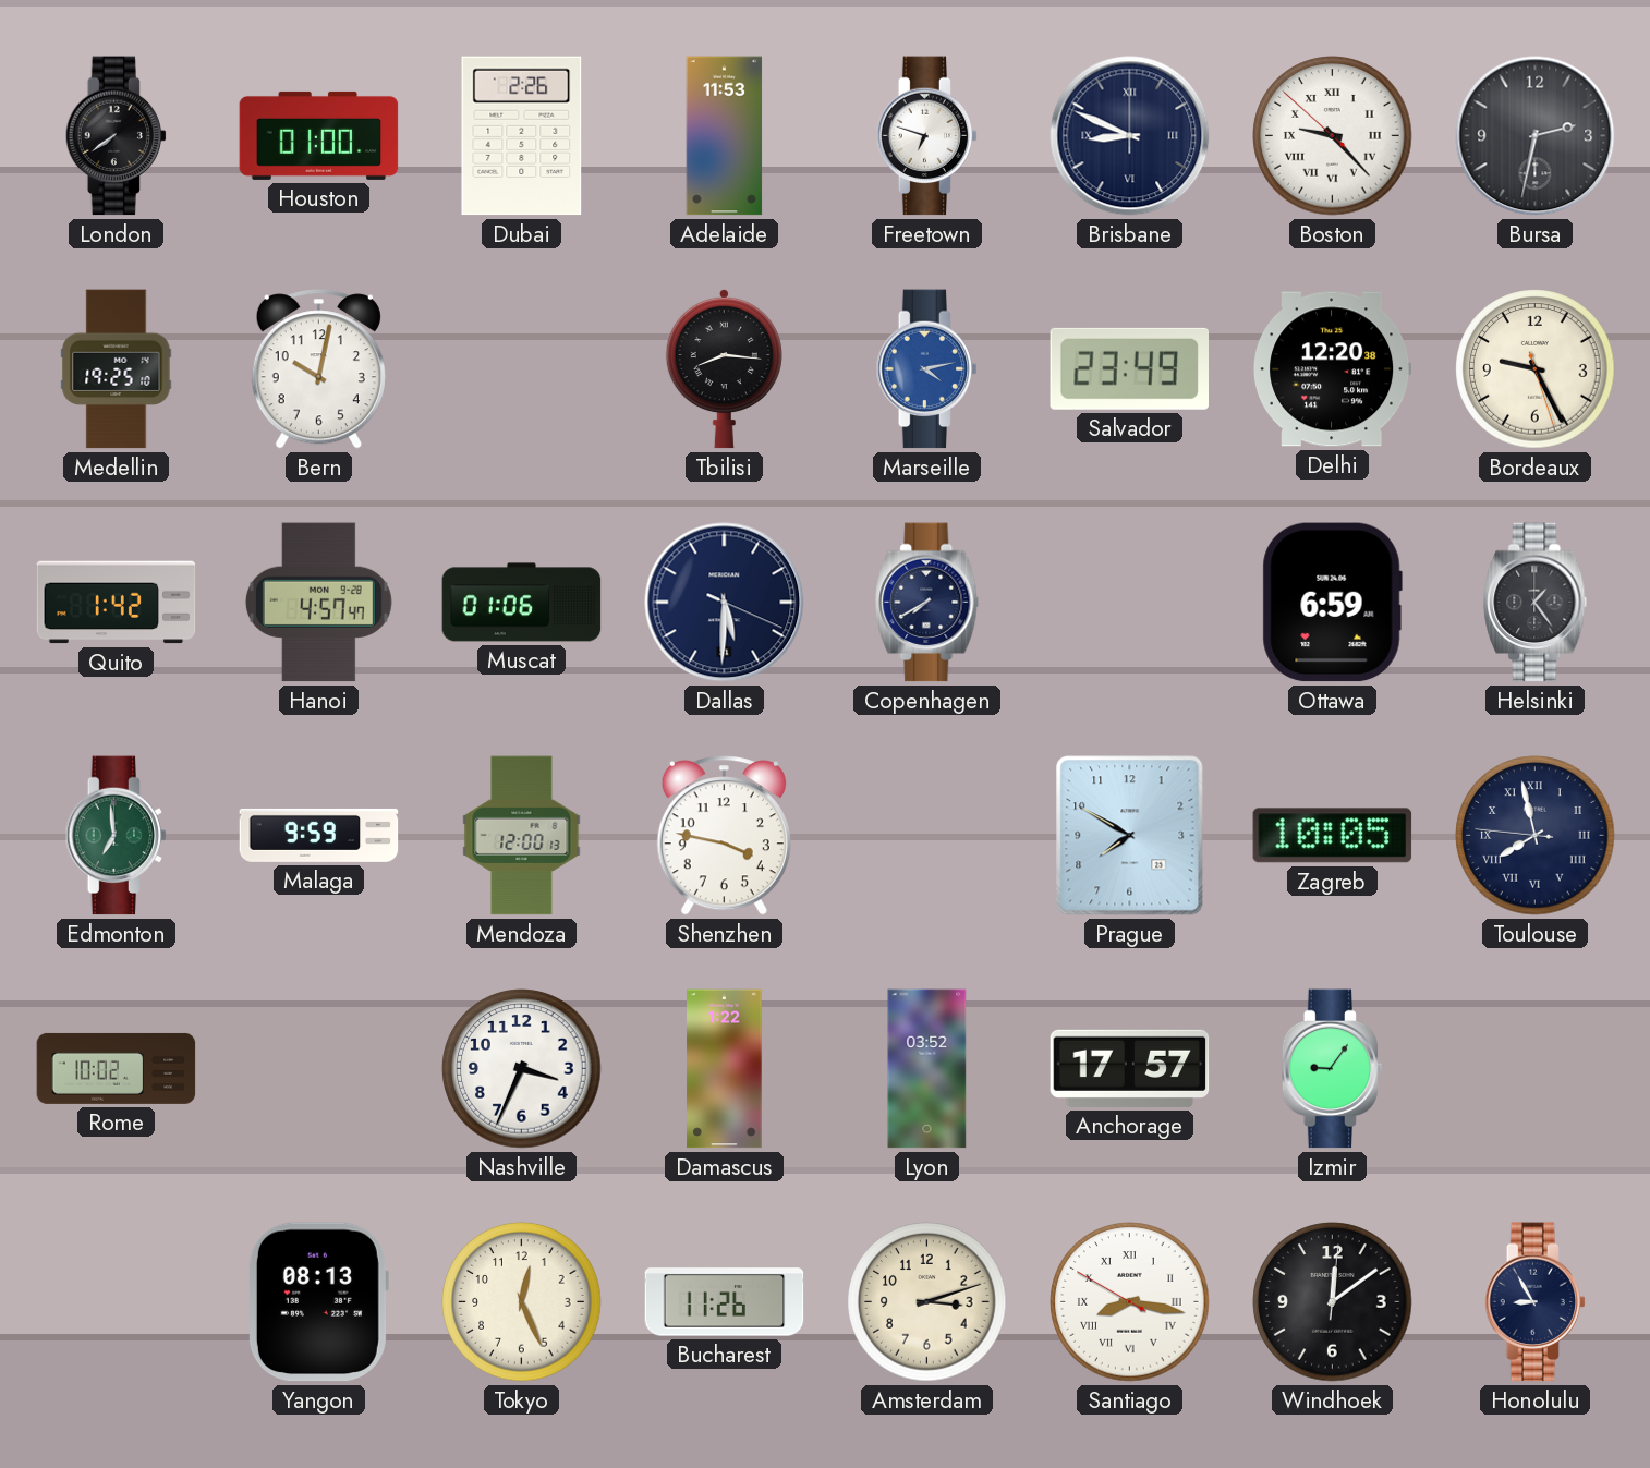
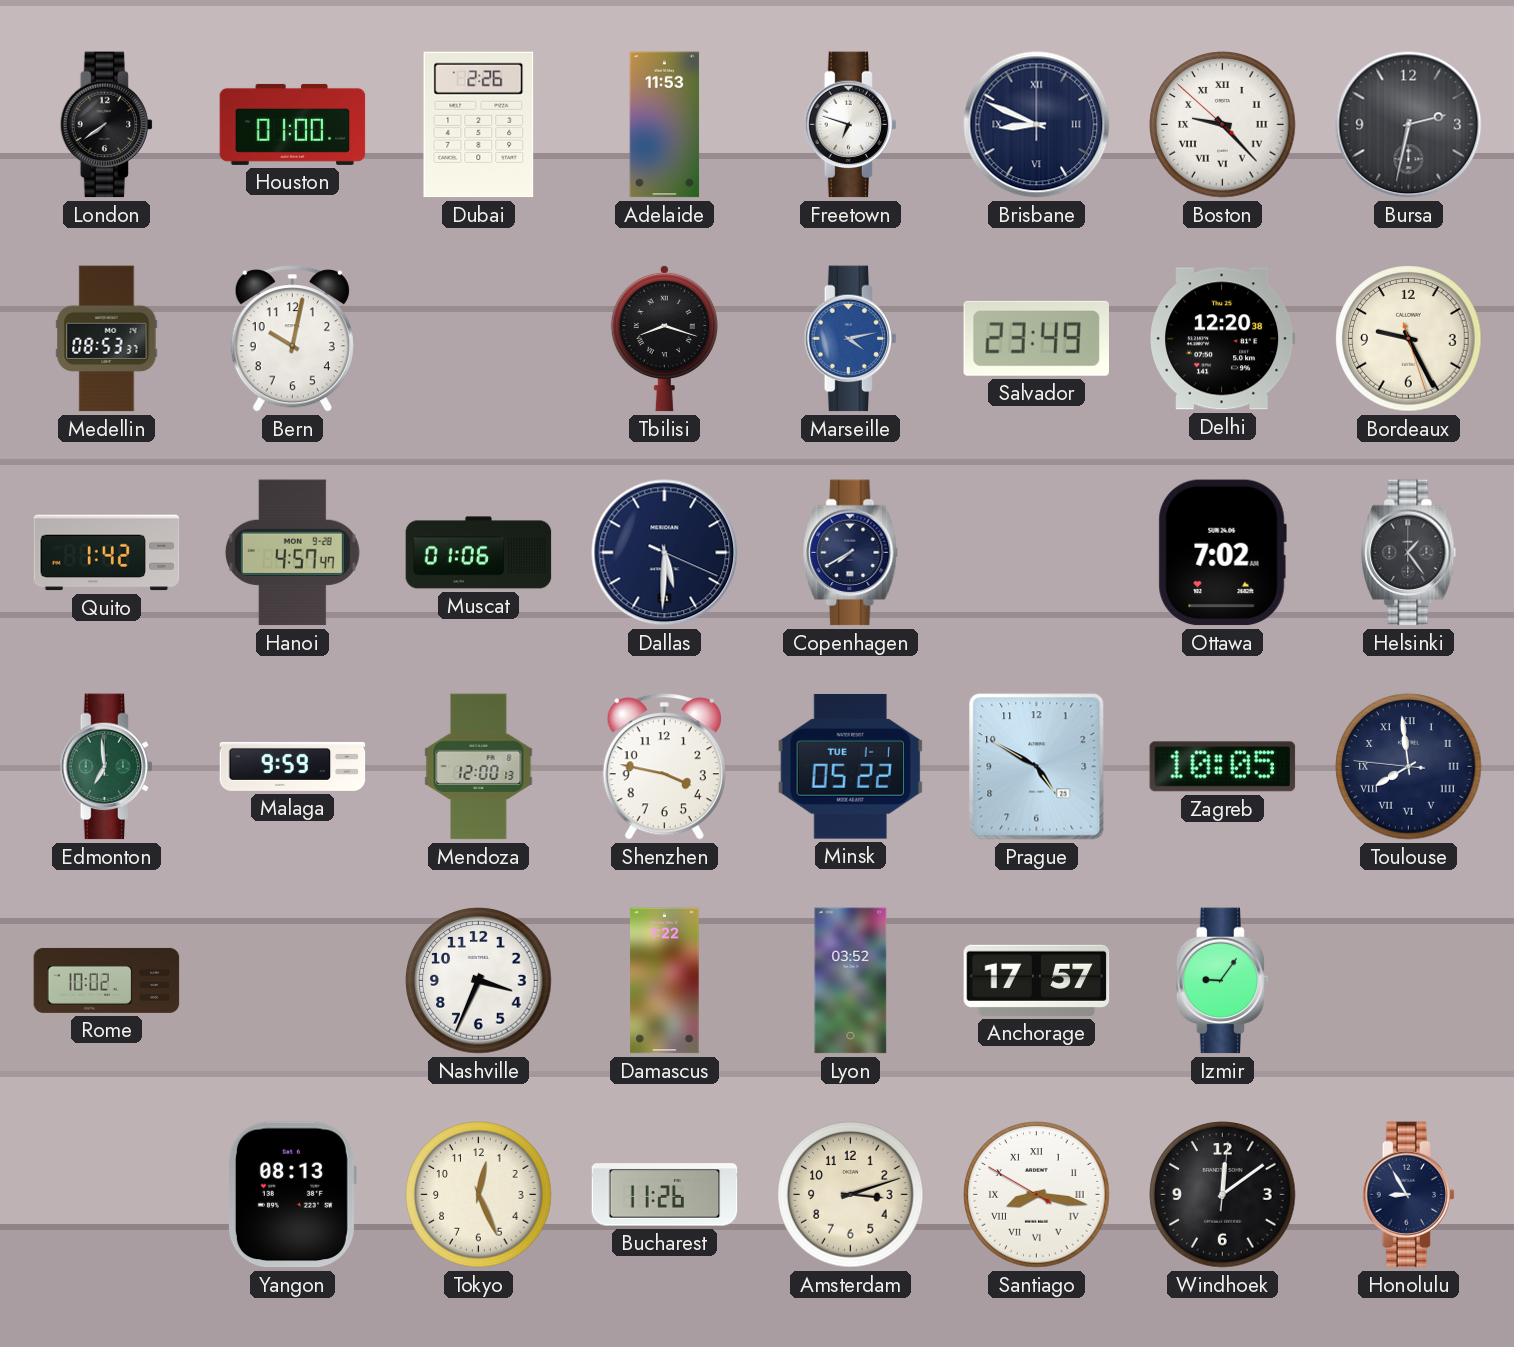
Medellin: 19:25 -> 08:53 (107, 339)
Tbilisi: 8:16 -> 8:18 (664, 338)
Ottawa: 6:59 -> 7:02 (1222, 553)
Minsk: none -> 05:22 (851, 766)
Prague: 7:50 -> 4:50 (1037, 767)
Toulouse: 7:57 -> 7:58 (1409, 767)
